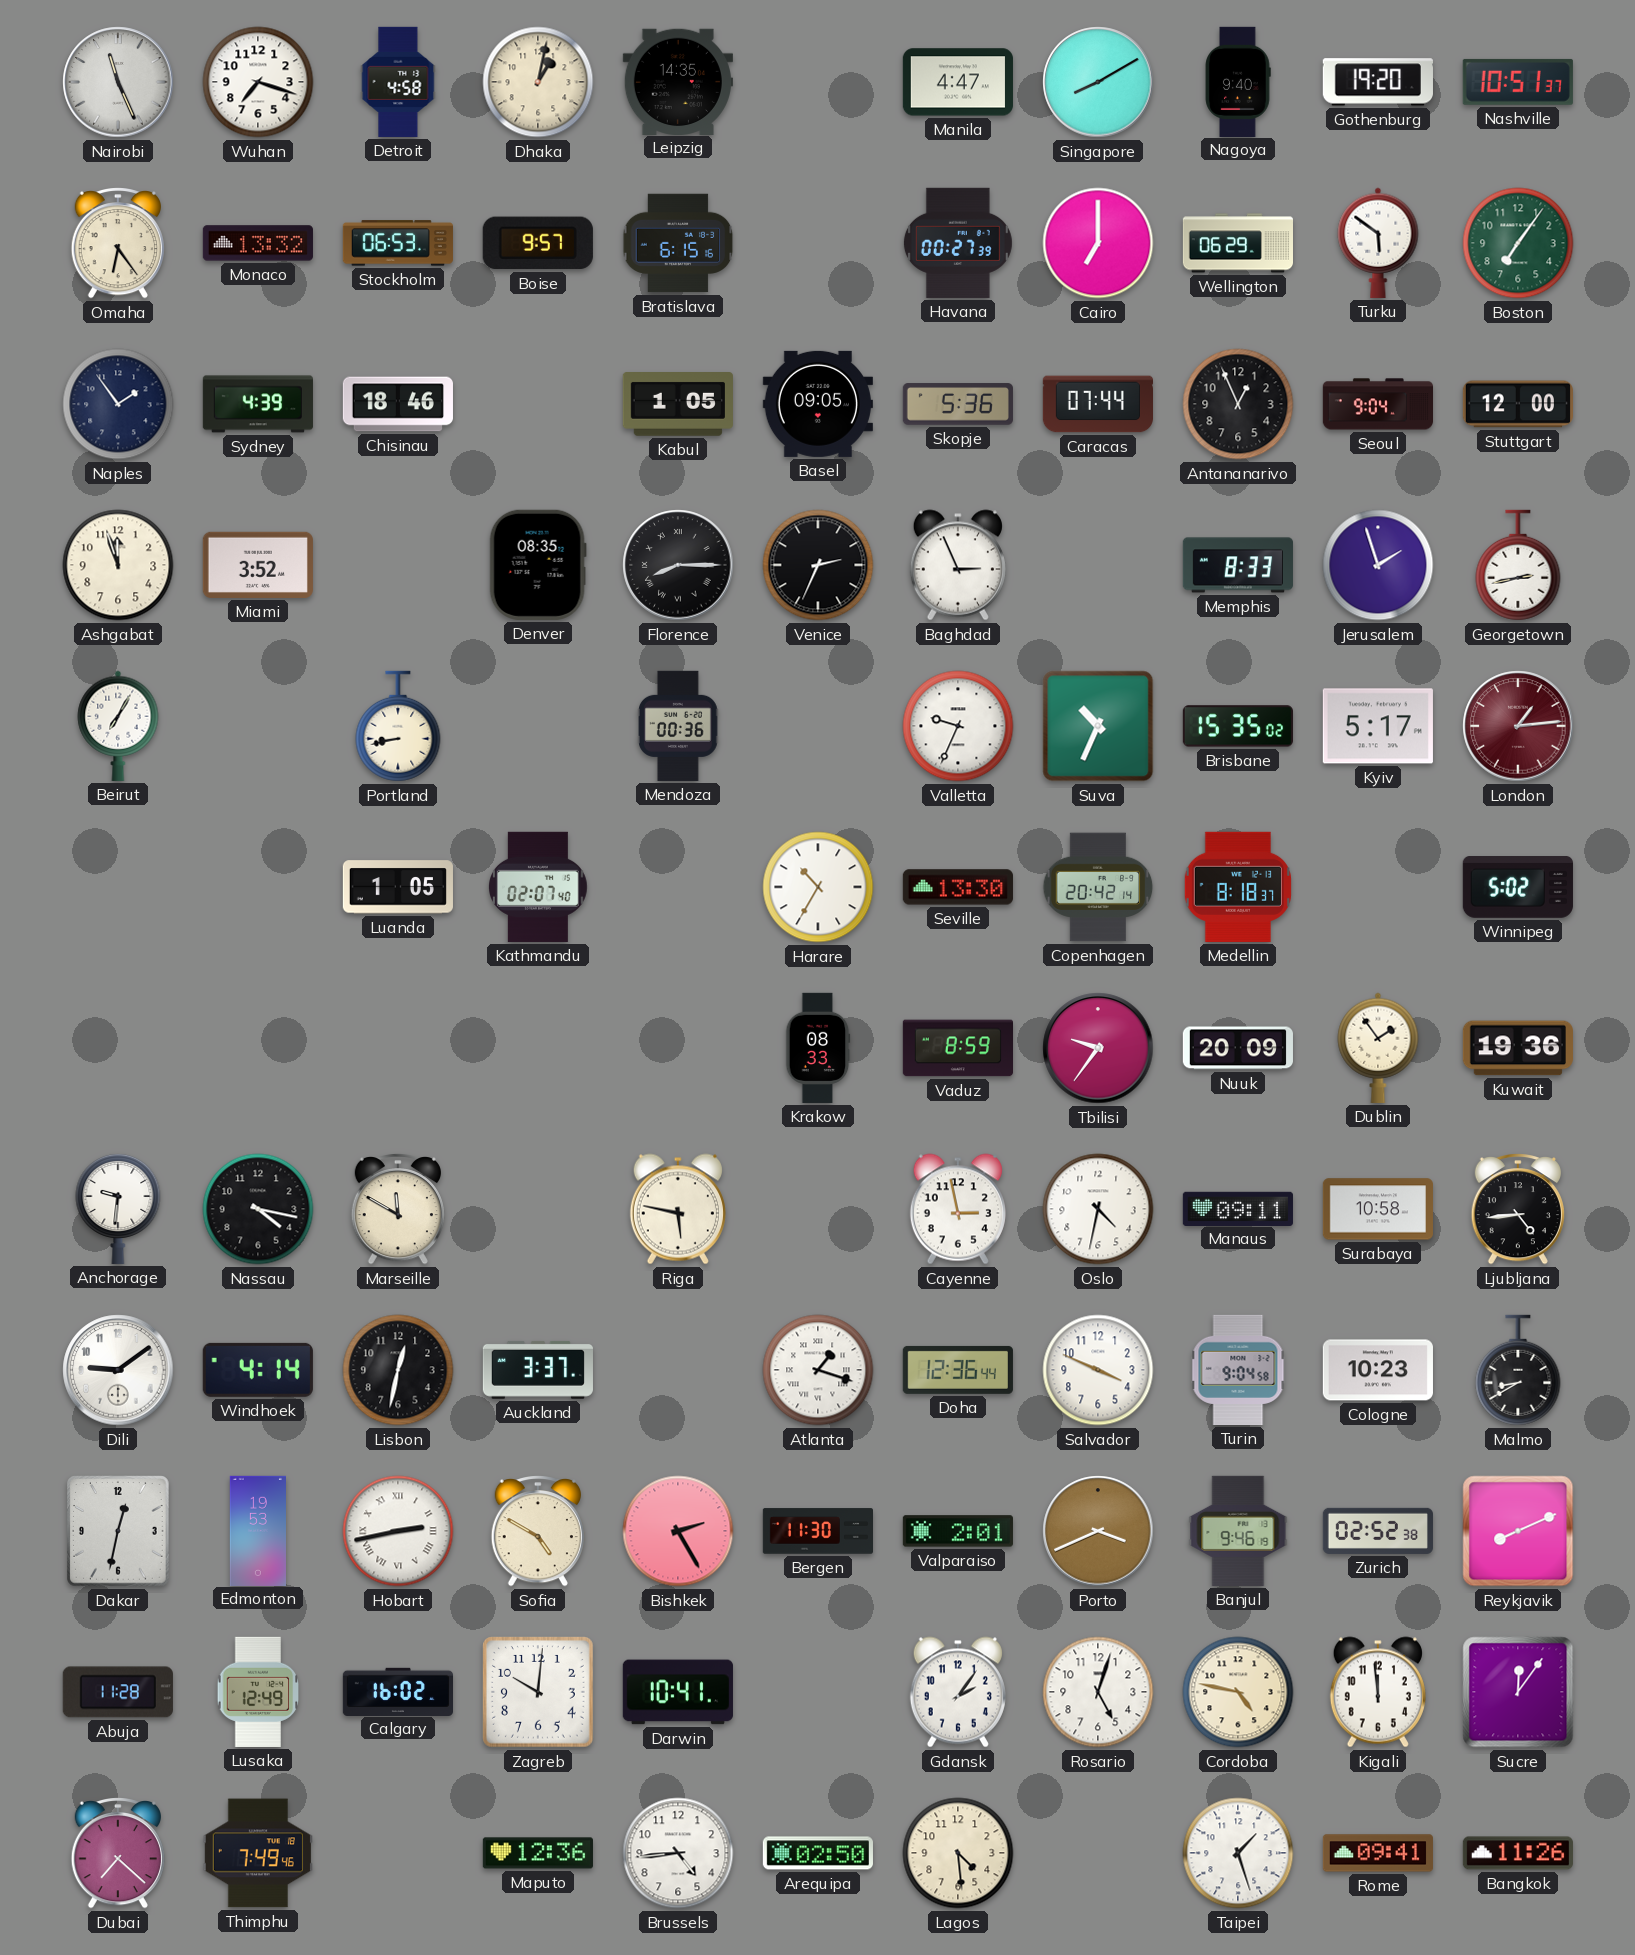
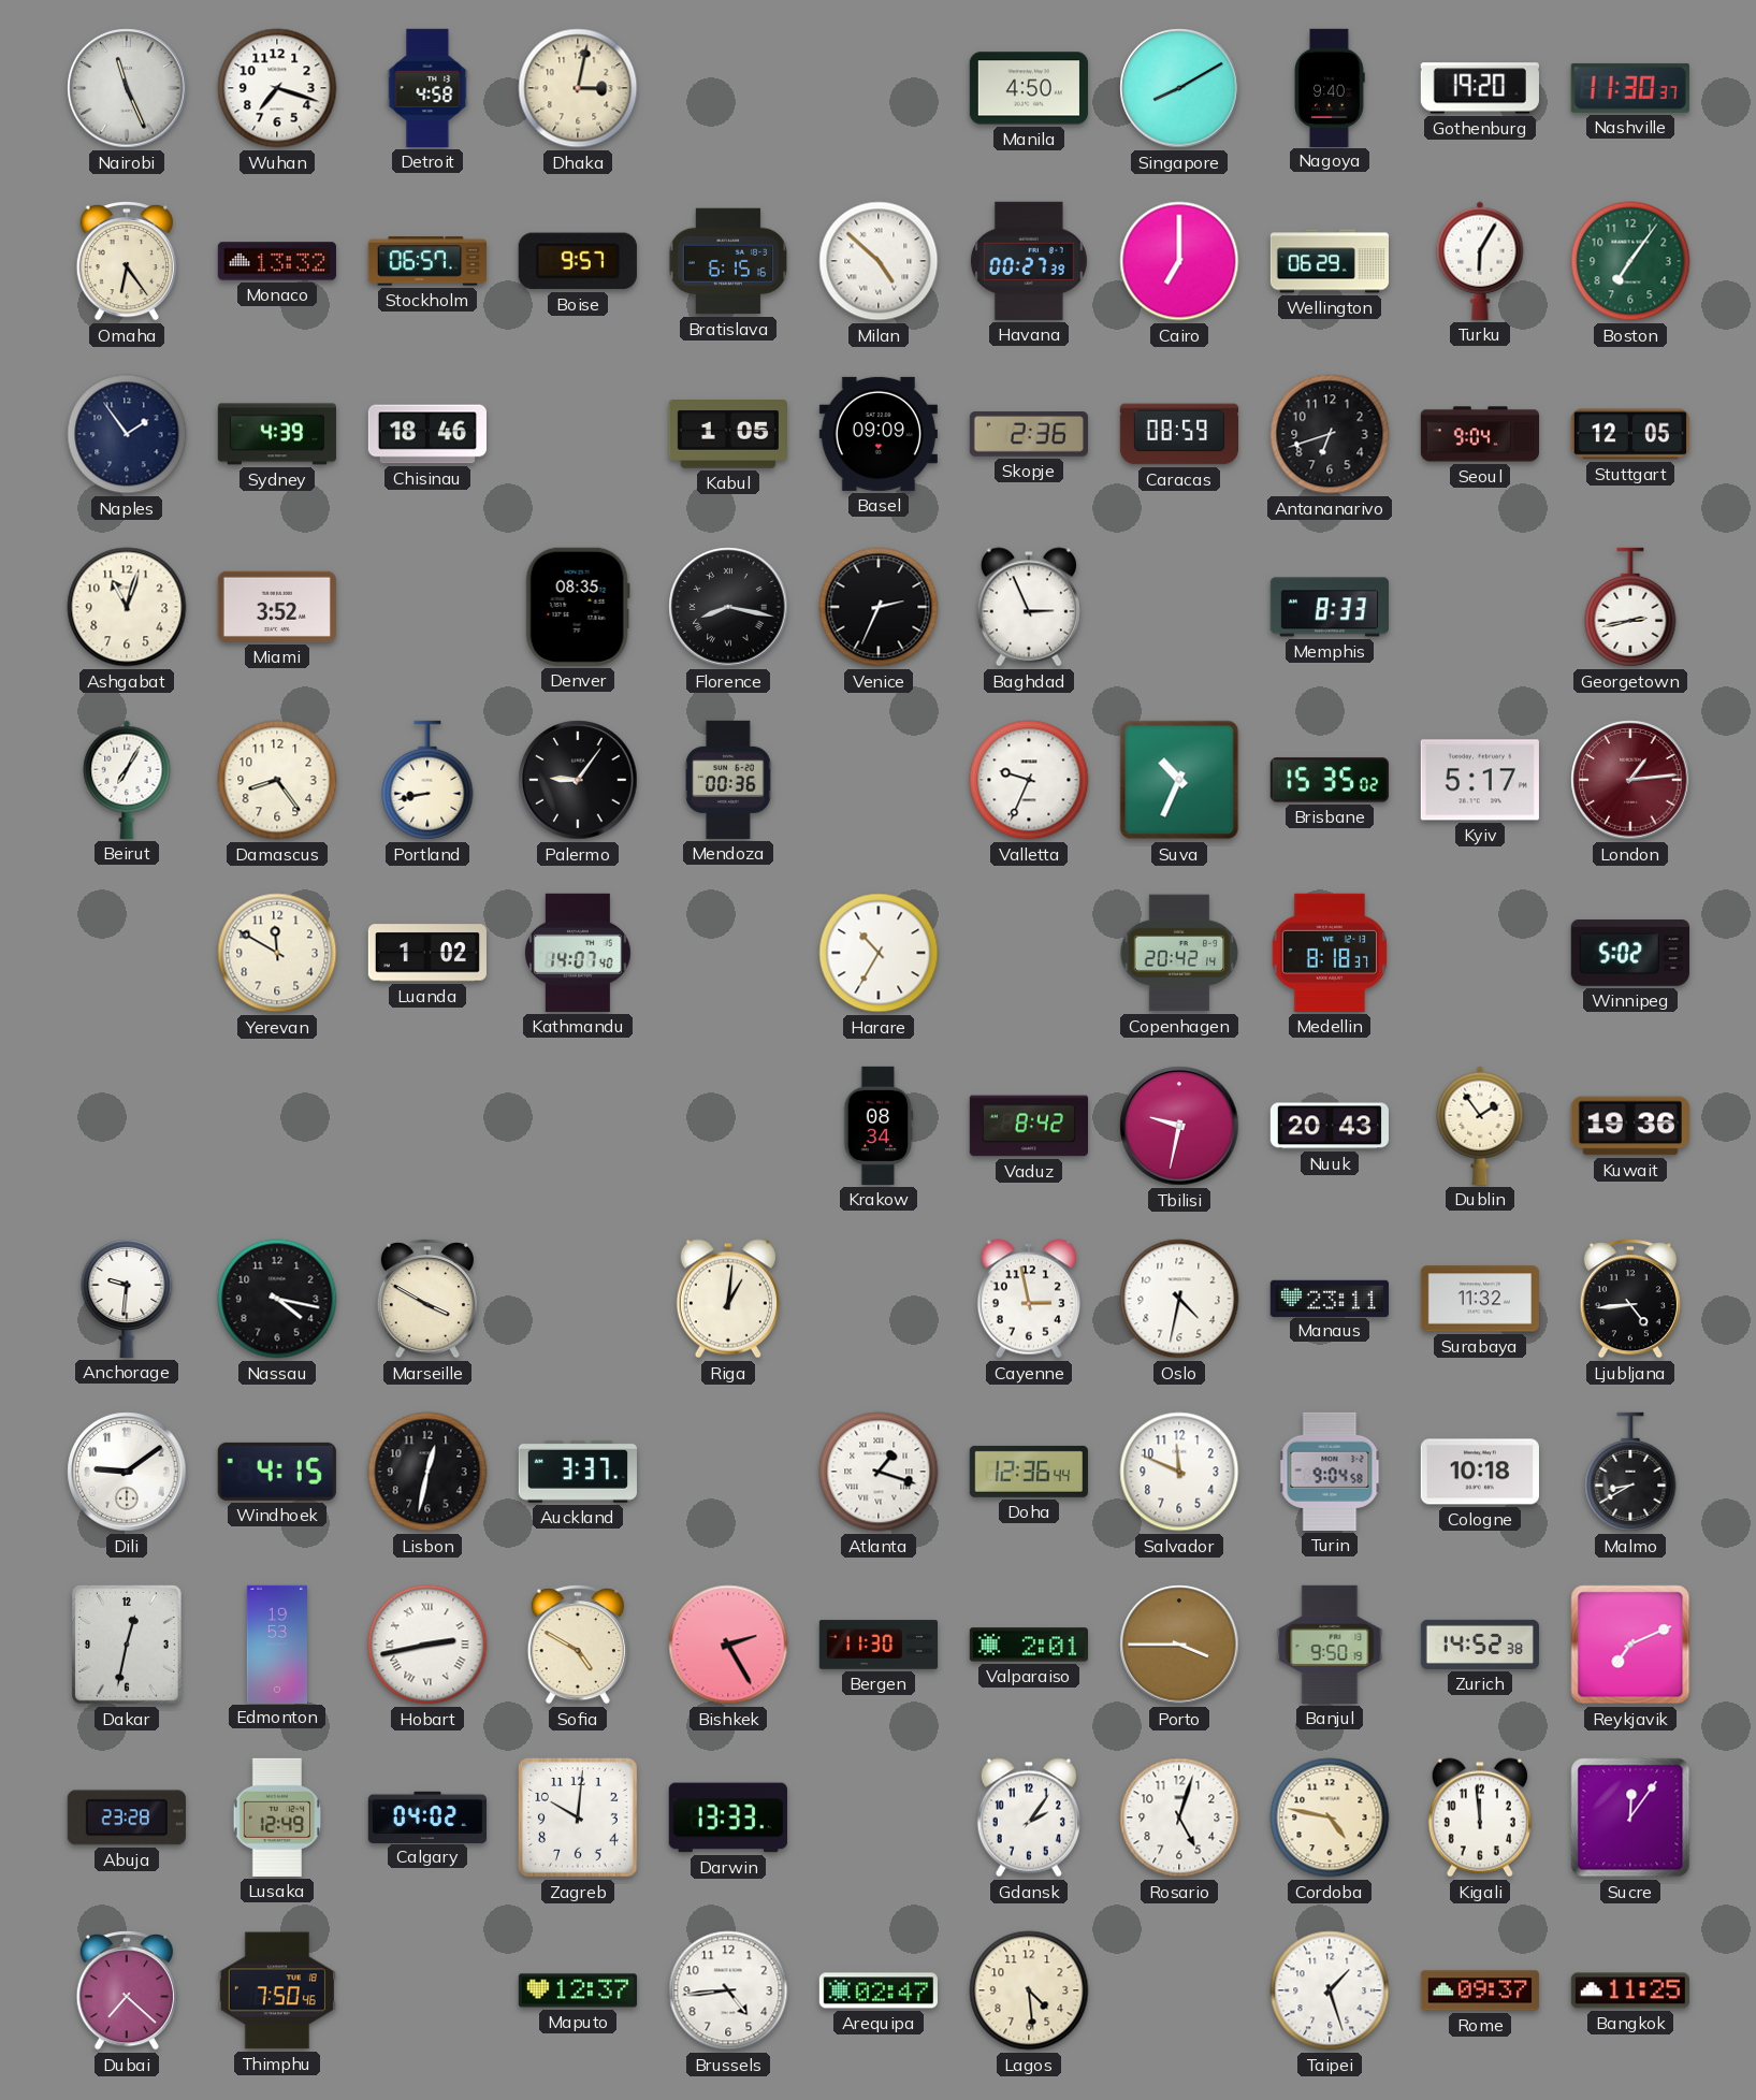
Dhaka: 1:02 -> 3:02 (578, 88)
Leipzig: 14:35 -> none (678, 81)
Manila: 4:47 -> 4:50 (1029, 88)
Nashville: 10:51 -> 11:30 (1630, 88)
Stockholm: 06:53 -> 06:57 (427, 261)
Milan: none -> 4:52 (879, 261)
Turku: 5:51 -> 6:05 (1480, 261)
Basel: 09:05 -> 09:09 (879, 434)
Skopje: 5:36 -> 2:36 (1029, 434)
Caracas: 07:44 -> 08:59 (1178, 434)
Antananarivo: 12:56 -> 6:42 (1330, 434)
Stuttgart: 12:00 -> 12:05 (1630, 434)
Ashgabat: 11:57 -> 11:03 (127, 607)
Florence: 8:15 -> 8:17 (728, 607)
Jerusalem: 1:57 -> none (1378, 565)
Damascus: none -> 8:24 (277, 780)
Palermo: none -> 9:06 (578, 780)
Yerevan: none -> 11:50 (277, 953)
Luanda: 1:05 -> 1:02 (427, 953)
Kathmandu: 02:07 -> 14:07 (579, 953)
Seville: 13:30 -> none (958, 887)
Krakow: 08:33 -> 08:34 (879, 1126)
Vaduz: 8:59 -> 8:42 (1028, 1126)
Tbilisi: 9:36 -> 9:32 (1179, 1126)
Nuuk: 20:09 -> 20:43 (1330, 1126)
Marseille: 11:50 -> 3:50 (427, 1300)
Riga: 5:47 -> 1:01 (728, 1299)
Manaus: 09:11 -> 23:11 (1330, 1298)
Surabaya: 10:58 -> 11:32 (1480, 1299)
Windhoek: 4:14 -> 4:15 (277, 1472)
Salvador: 3:49 -> 11:49 (1179, 1472)
Cologne: 10:23 -> 10:18 (1480, 1472)
Porto: 3:41 -> 3:45 (1179, 1645)
Banjul: 9:46 -> 9:50 (1330, 1645)
Zurich: 02:52 -> 14:52 (1480, 1645)
Reykjavik: 8:11 -> 7:11 (1630, 1645)
Abuja: 11:28 -> 23:28 (127, 1817)
Calgary: 16:02 -> 04:02 (426, 1816)
Darwin: 10:41 -> 13:33 (728, 1817)
Thimphu: 7:49 -> 7:50 (277, 1990)
Maputo: 12:36 -> 12:37 (578, 1990)
Arequipa: 02:50 -> 02:47 (879, 1990)
Rome: 09:41 -> 09:37 (1480, 1990)
Bangkok: 11:26 -> 11:25 (1630, 1990)
